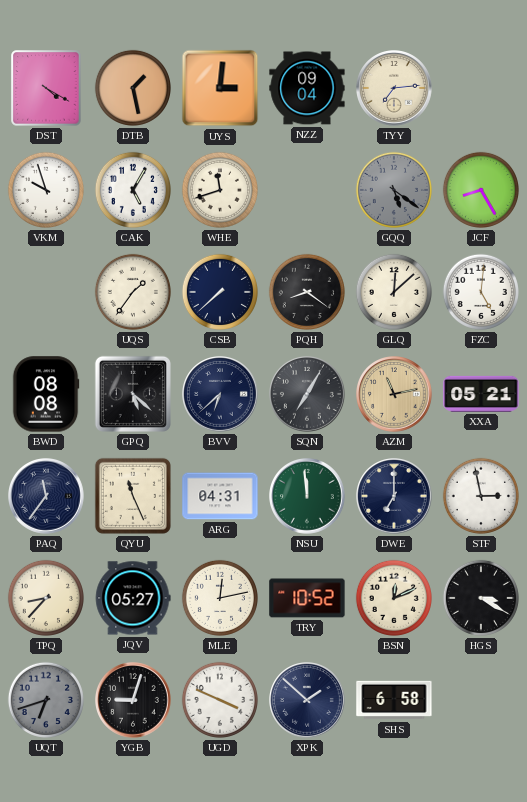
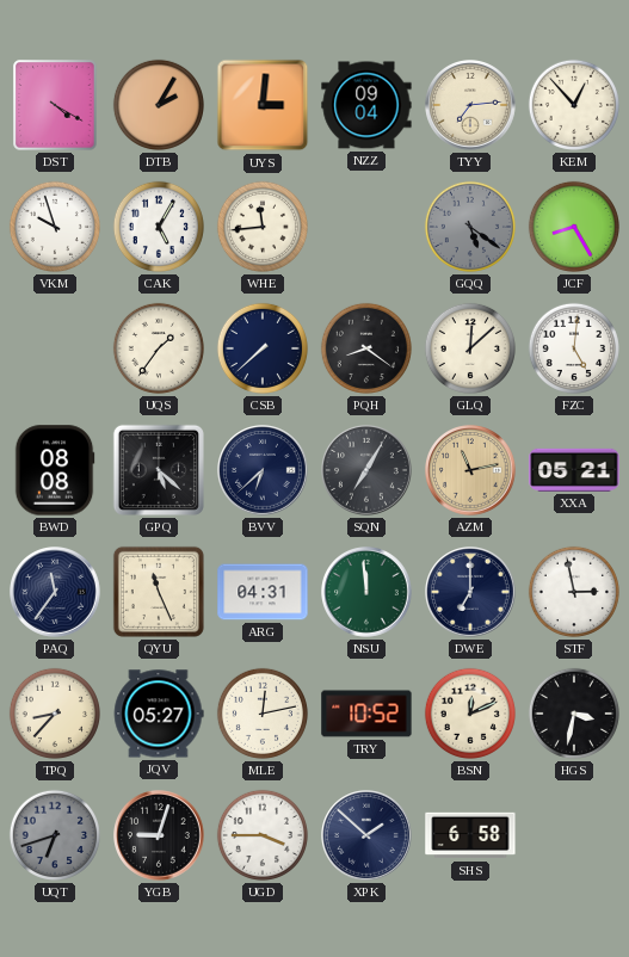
DTB: 1:28 -> 2:05 (159, 105)
KEM: none -> 12:53 (574, 105)
WHE: 11:42 -> 11:44 (263, 227)
HGS: 3:20 -> 3:32 (574, 714)
UGD: 3:49 -> 3:45 (263, 835)
